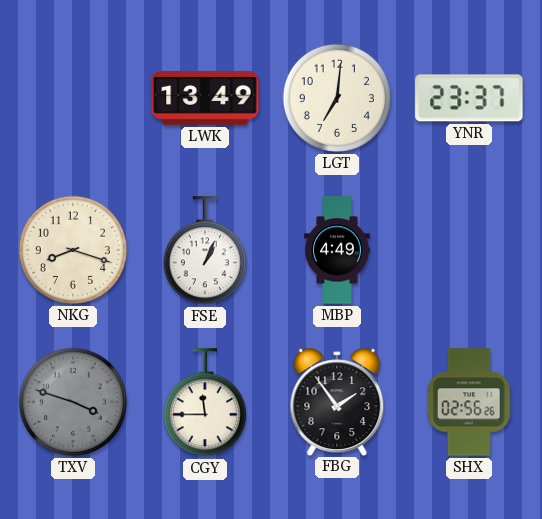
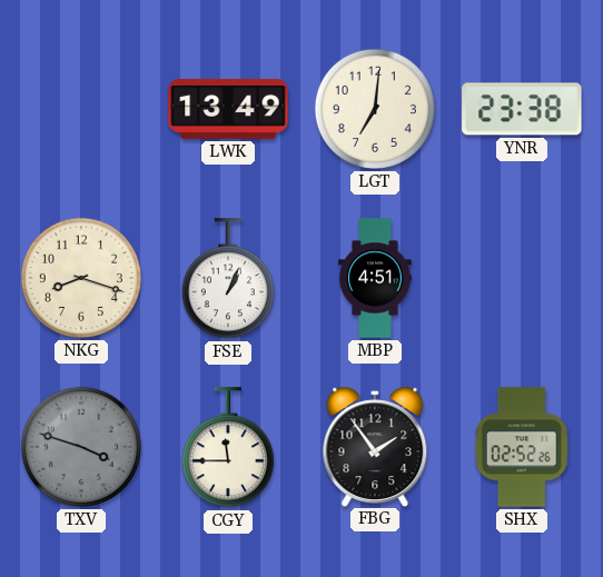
YNR: 23:37 -> 23:38 (522, 109)
MBP: 4:49 -> 4:51 (375, 278)
SHX: 02:56 -> 02:52 (522, 447)
